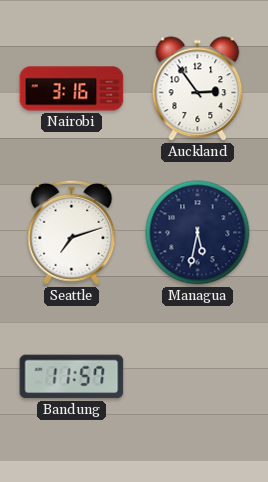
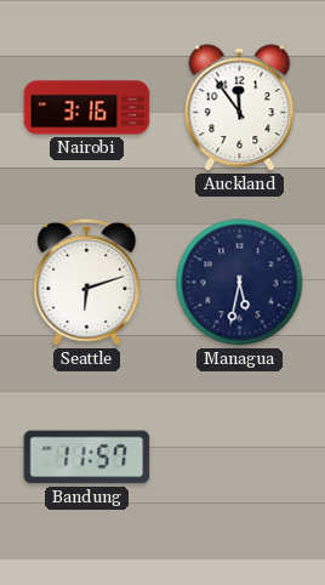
Auckland: 2:54 -> 11:54 (240, 108)
Seattle: 7:12 -> 6:12 (87, 282)
